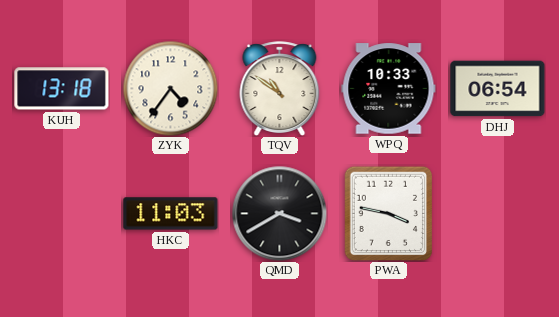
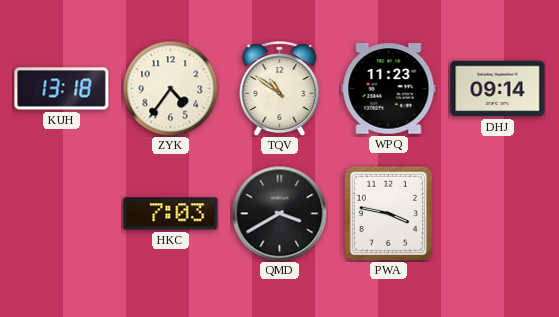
WPQ: 10:33 -> 11:23 (389, 89)
DHJ: 06:54 -> 09:14 (498, 89)
HKC: 11:03 -> 7:03 (171, 214)
